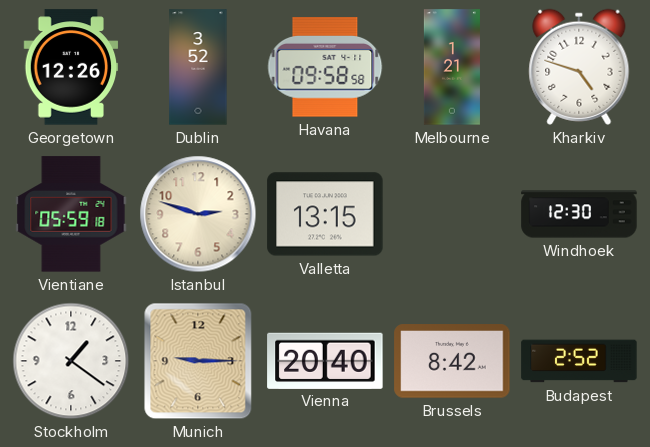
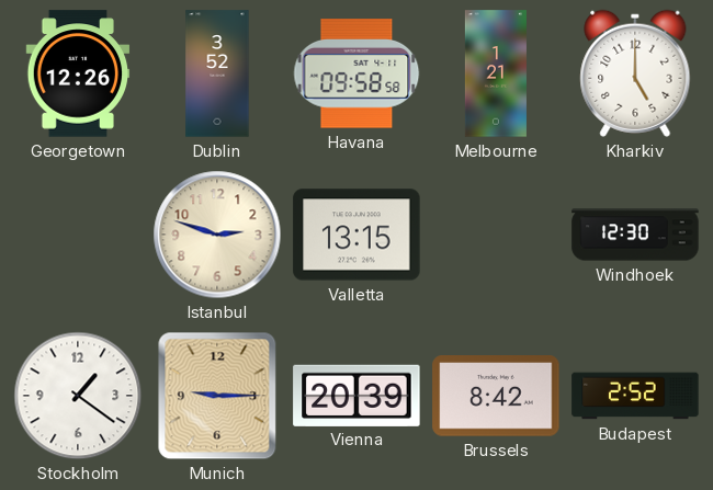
Kharkiv: 4:48 -> 5:00 (635, 73)
Vientiane: 05:59 -> none (71, 214)
Vienna: 20:40 -> 20:39 (356, 395)
